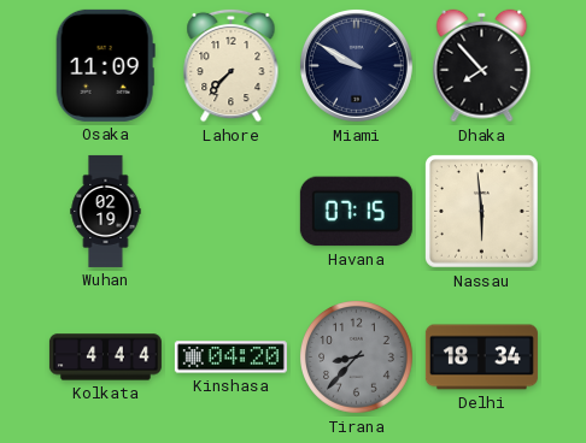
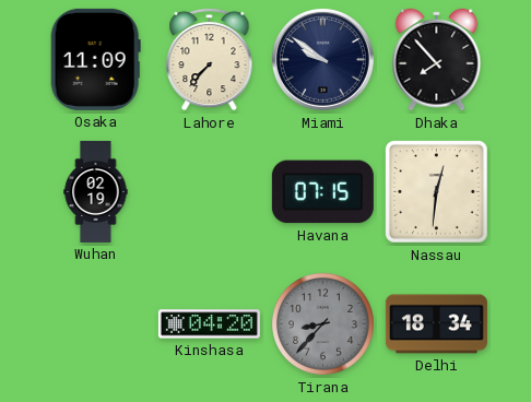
Miami: 9:50 -> 9:51 (322, 59)
Nassau: 5:59 -> 12:31 (437, 192)
Kolkata: 4:44 -> none (105, 358)
